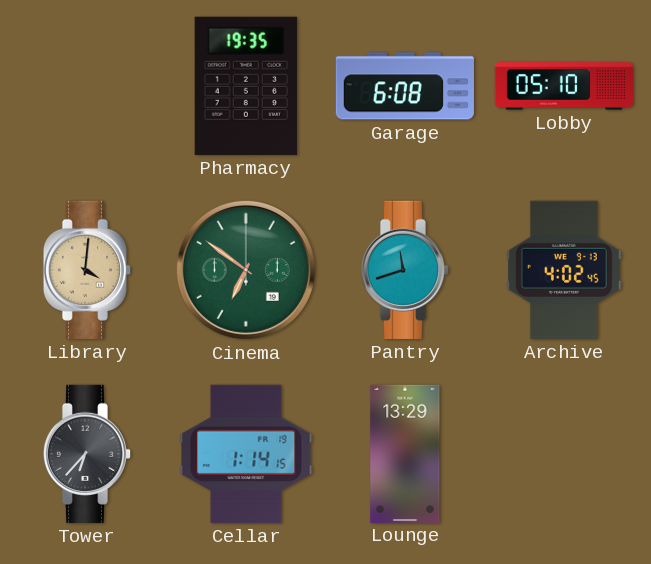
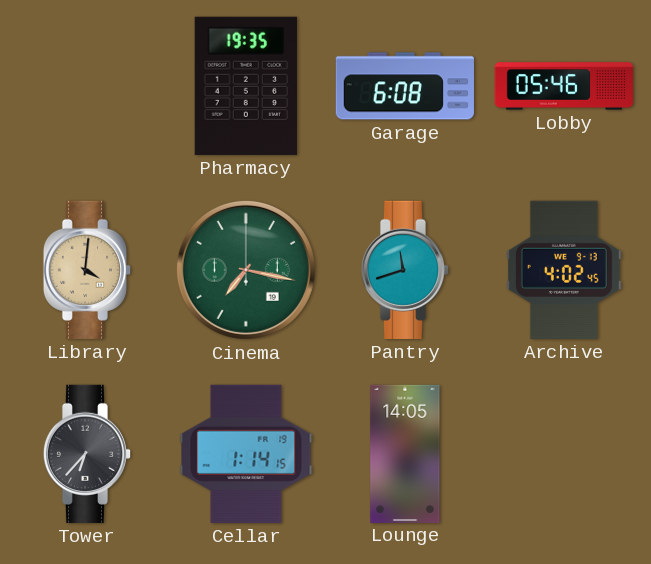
Lobby: 05:10 -> 05:46 (564, 86)
Cinema: 6:51 -> 7:17 (246, 270)
Lounge: 13:29 -> 14:05 (405, 453)
